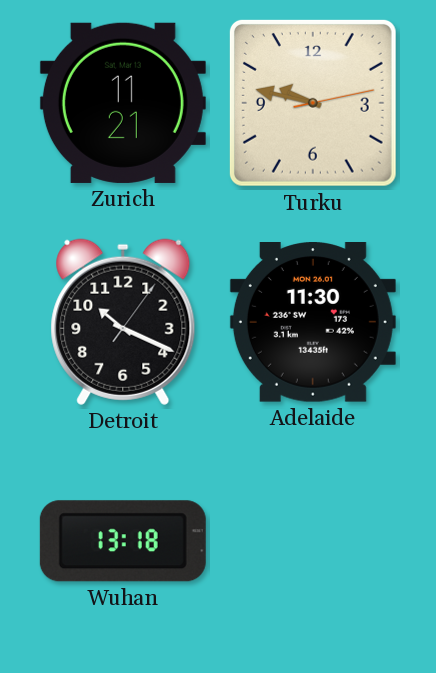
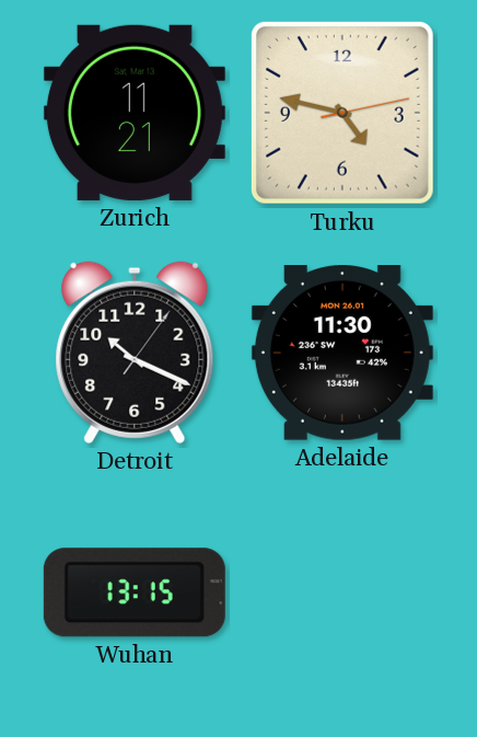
Turku: 9:47 -> 4:47 (342, 113)
Wuhan: 13:18 -> 13:15 (135, 592)
